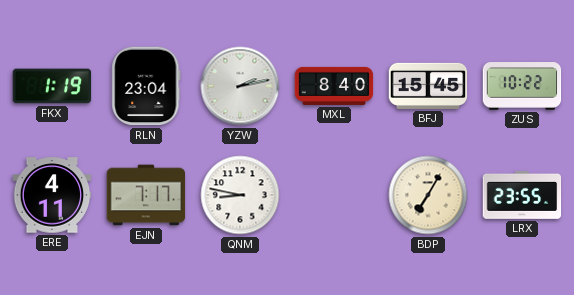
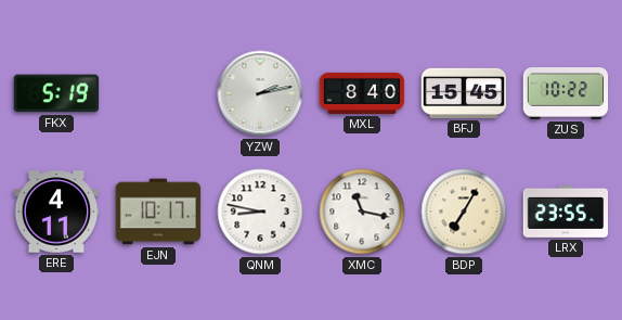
FKX: 1:19 -> 5:19 (56, 93)
RLN: 23:04 -> none (146, 86)
EJN: 7:17 -> 10:17 (158, 212)
XMC: none -> 11:17 (362, 212)
